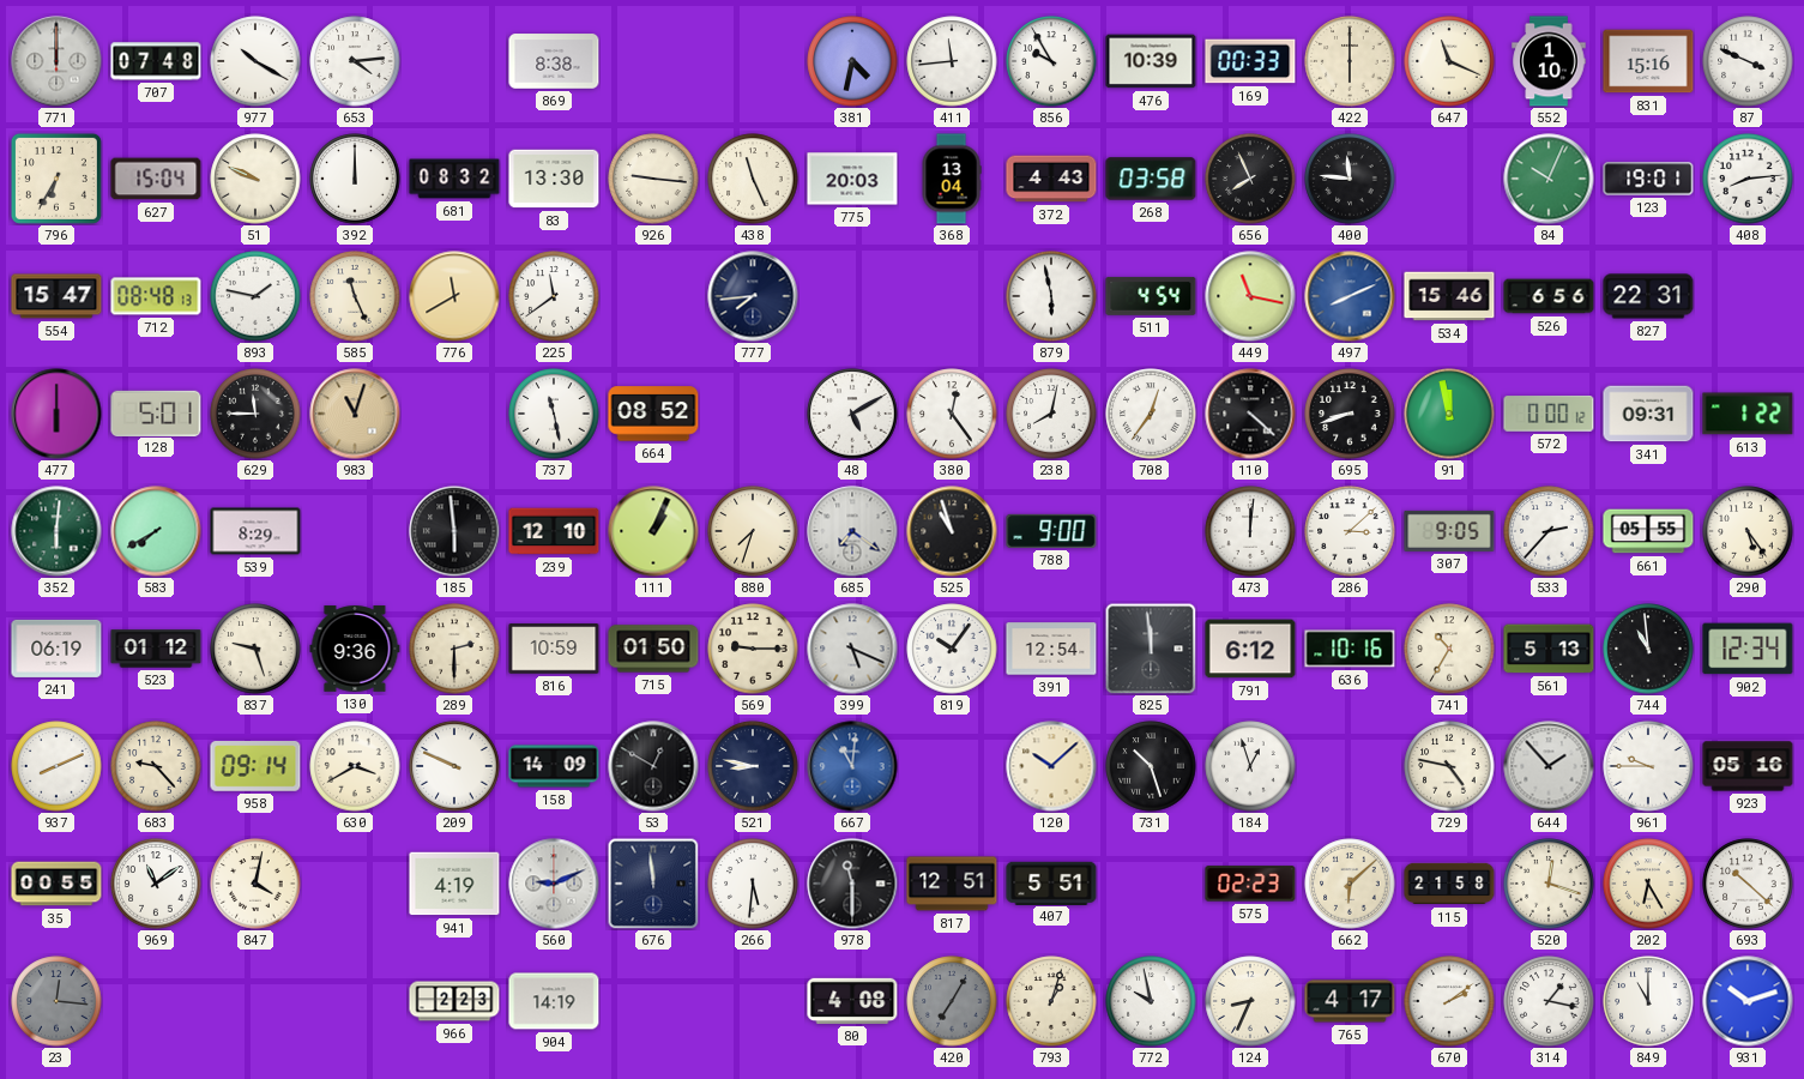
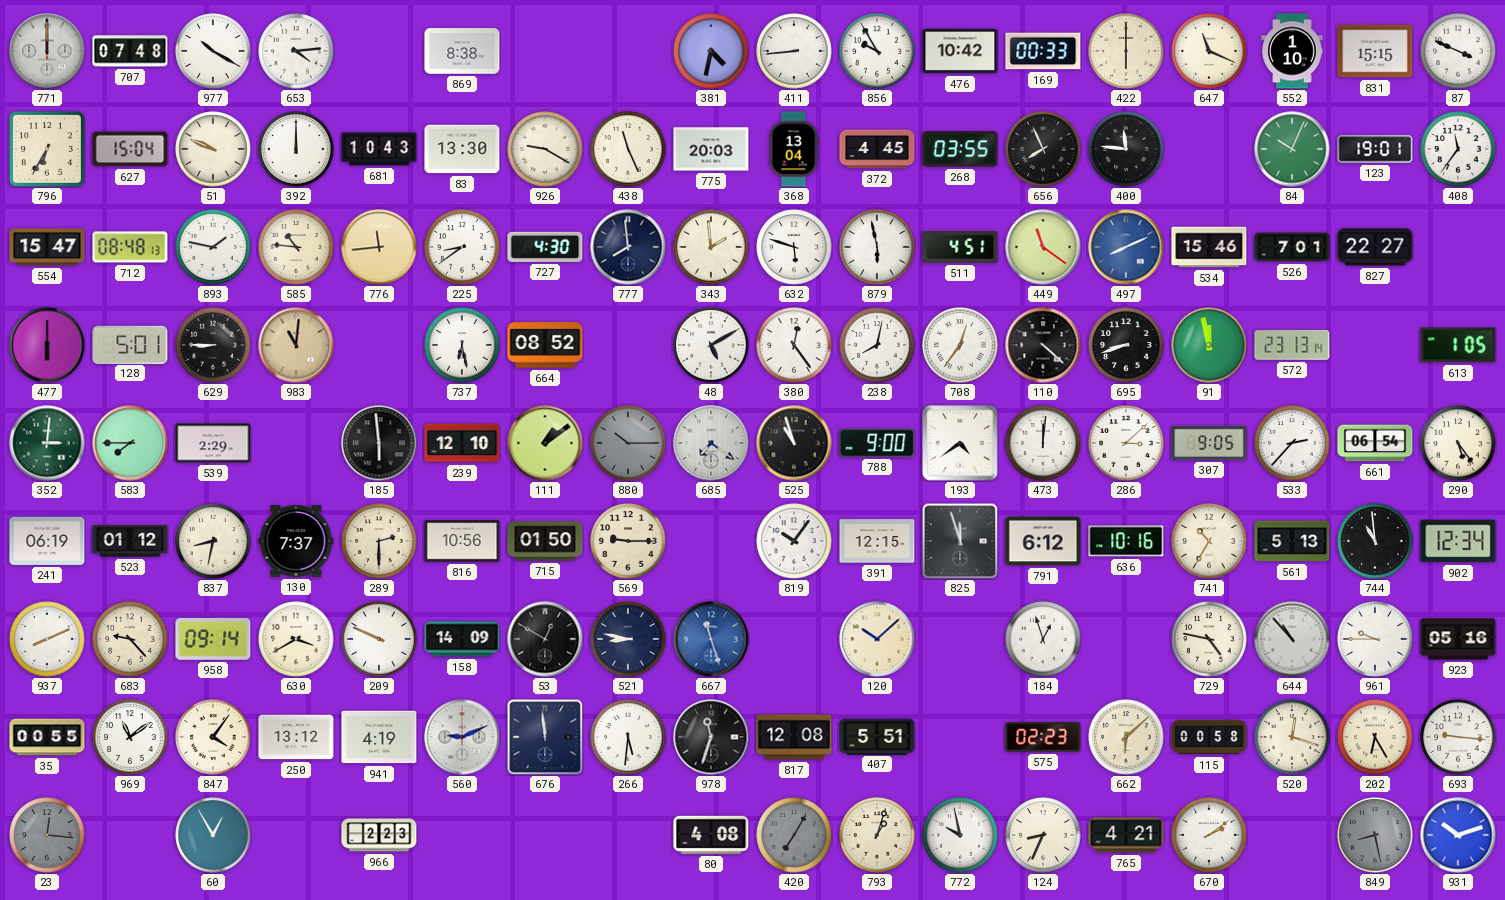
411: 11:44 -> 8:44 (794, 51)
476: 10:39 -> 10:42 (960, 51)
831: 15:16 -> 15:15 (1375, 51)
681: 08:32 -> 10:43 (379, 149)
926: 9:16 -> 9:20 (545, 149)
372: 4:43 -> 4:45 (877, 149)
268: 03:58 -> 03:55 (960, 149)
408: 8:14 -> 11:36 (1458, 149)
585: 11:26 -> 10:46 (296, 247)
776: 11:40 -> 11:44 (379, 247)
225: 11:39 -> 8:39 (462, 247)
727: none -> 4:30 (545, 247)
777: 7:44 -> 7:59 (628, 247)
343: none -> 1:59 (711, 247)
632: none -> 5:48 (794, 247)
511: 4:54 -> 4:51 (960, 247)
449: 11:17 -> 11:21 (1043, 247)
526: 6:56 -> 7:01 (1292, 247)
827: 22:31 -> 22:27 (1375, 247)
629: 11:45 -> 8:45 (213, 345)
983: 11:03 -> 11:01 (296, 345)
737: 11:28 -> 6:28 (462, 345)
572: 0:00 -> 23:13 (1292, 346)
341: 09:31 -> none (1648, 414)
613: 1:22 -> 1:05 (1458, 345)
352: 6:01 -> 3:01 (47, 443)
583: 7:40 -> 7:45 (130, 443)
539: 8:29 -> 2:29 (213, 443)
111: 1:04 -> 1:09 (545, 443)
880: 7:33 -> 10:15 (628, 443)
880 dial: cream -> grey (628, 443)
193: none -> 4:39 (960, 443)
661: 05:55 -> 06:54 (1375, 443)
837: 9:27 -> 8:32 (213, 541)
130: 9:36 -> 7:37 (296, 541)
816: 10:59 -> 10:56 (462, 541)
399: 5:19 -> none (852, 649)
391: 12:54 -> 12:15 (877, 541)
825: 11:59 -> 11:57 (960, 541)
667: 11:01 -> 11:27 (711, 639)
731: 10:27 -> none (1151, 766)
644: 1:53 -> 10:53 (1292, 639)
847: 4:02 -> 4:06 (213, 737)
250: none -> 13:12 (296, 737)
978: 11:30 -> 11:33 (711, 737)
817: 12:51 -> 12:08 (794, 737)
115: 21:58 -> 00:58 (1209, 737)
693: 10:22 -> 9:16 (1458, 737)
60: none -> 12:55 (213, 835)
904: 14:19 -> none (554, 1001)
765: 4:17 -> 4:21 (1126, 835)
314: 1:17 -> none (1549, 1001)
849: 11:00 -> 8:28 (1375, 835)
849 dial: white -> grey (1375, 835)
